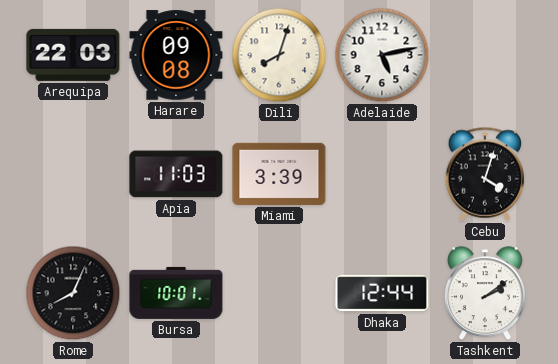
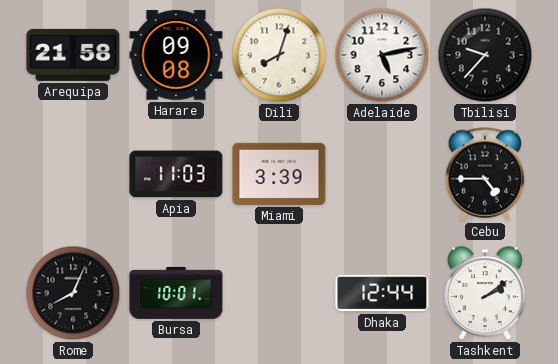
Arequipa: 22:03 -> 21:58 (73, 55)
Tbilisi: none -> 9:37 (485, 55)
Cebu: 4:03 -> 4:45 (485, 174)
